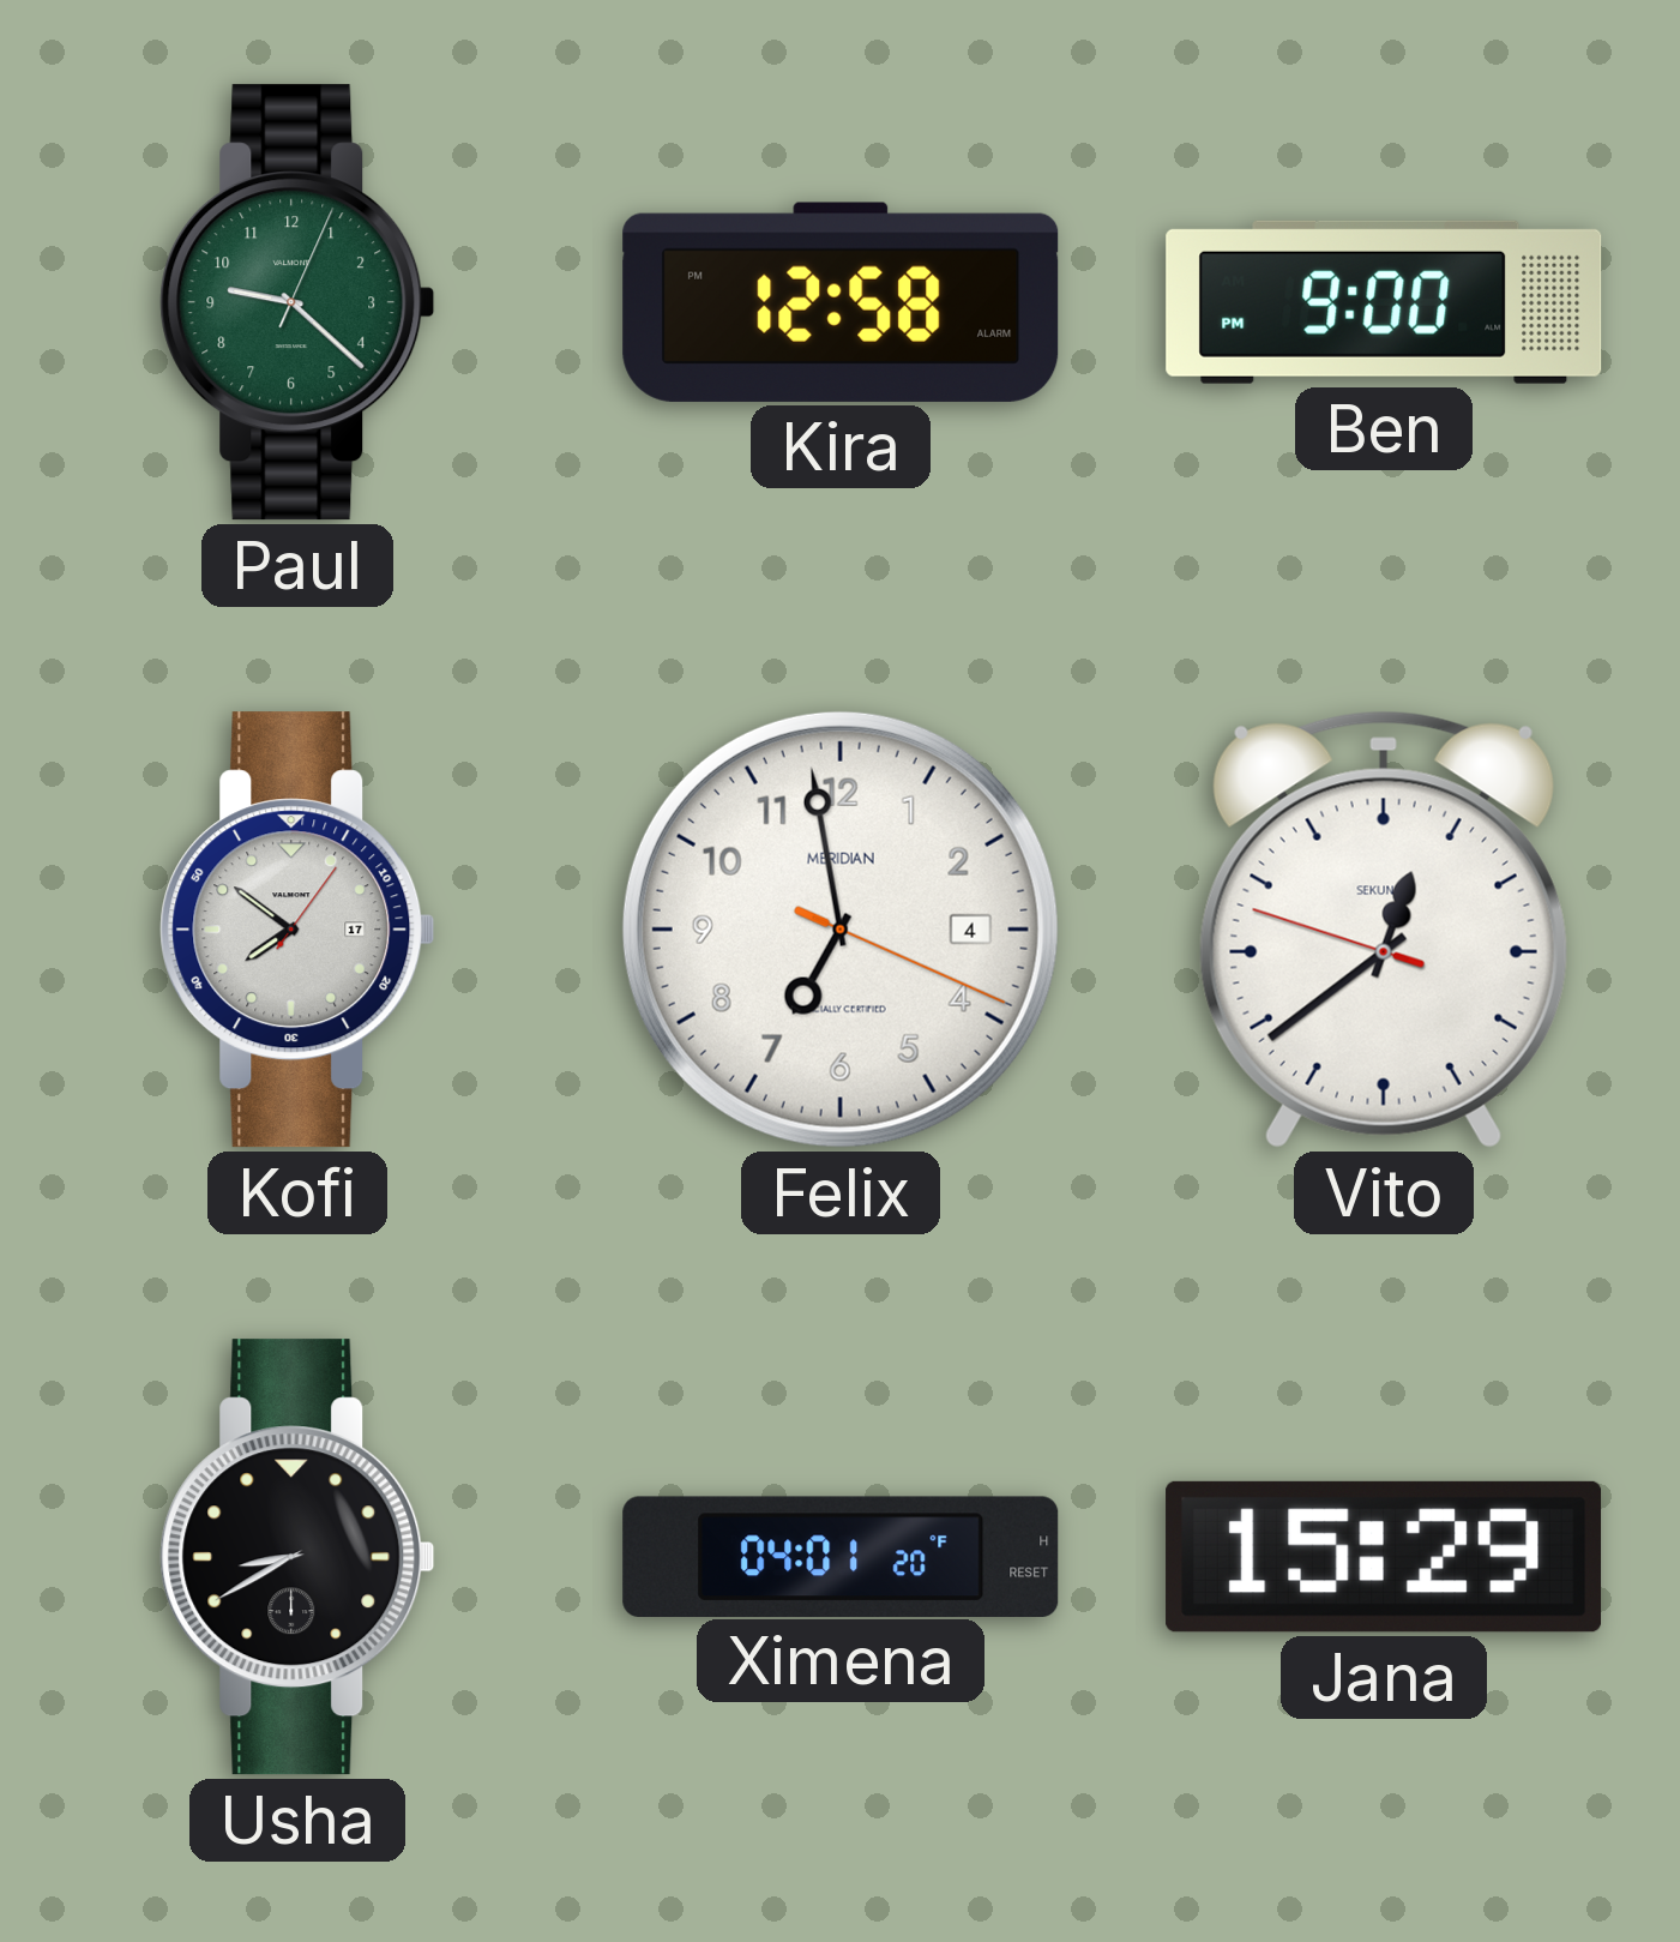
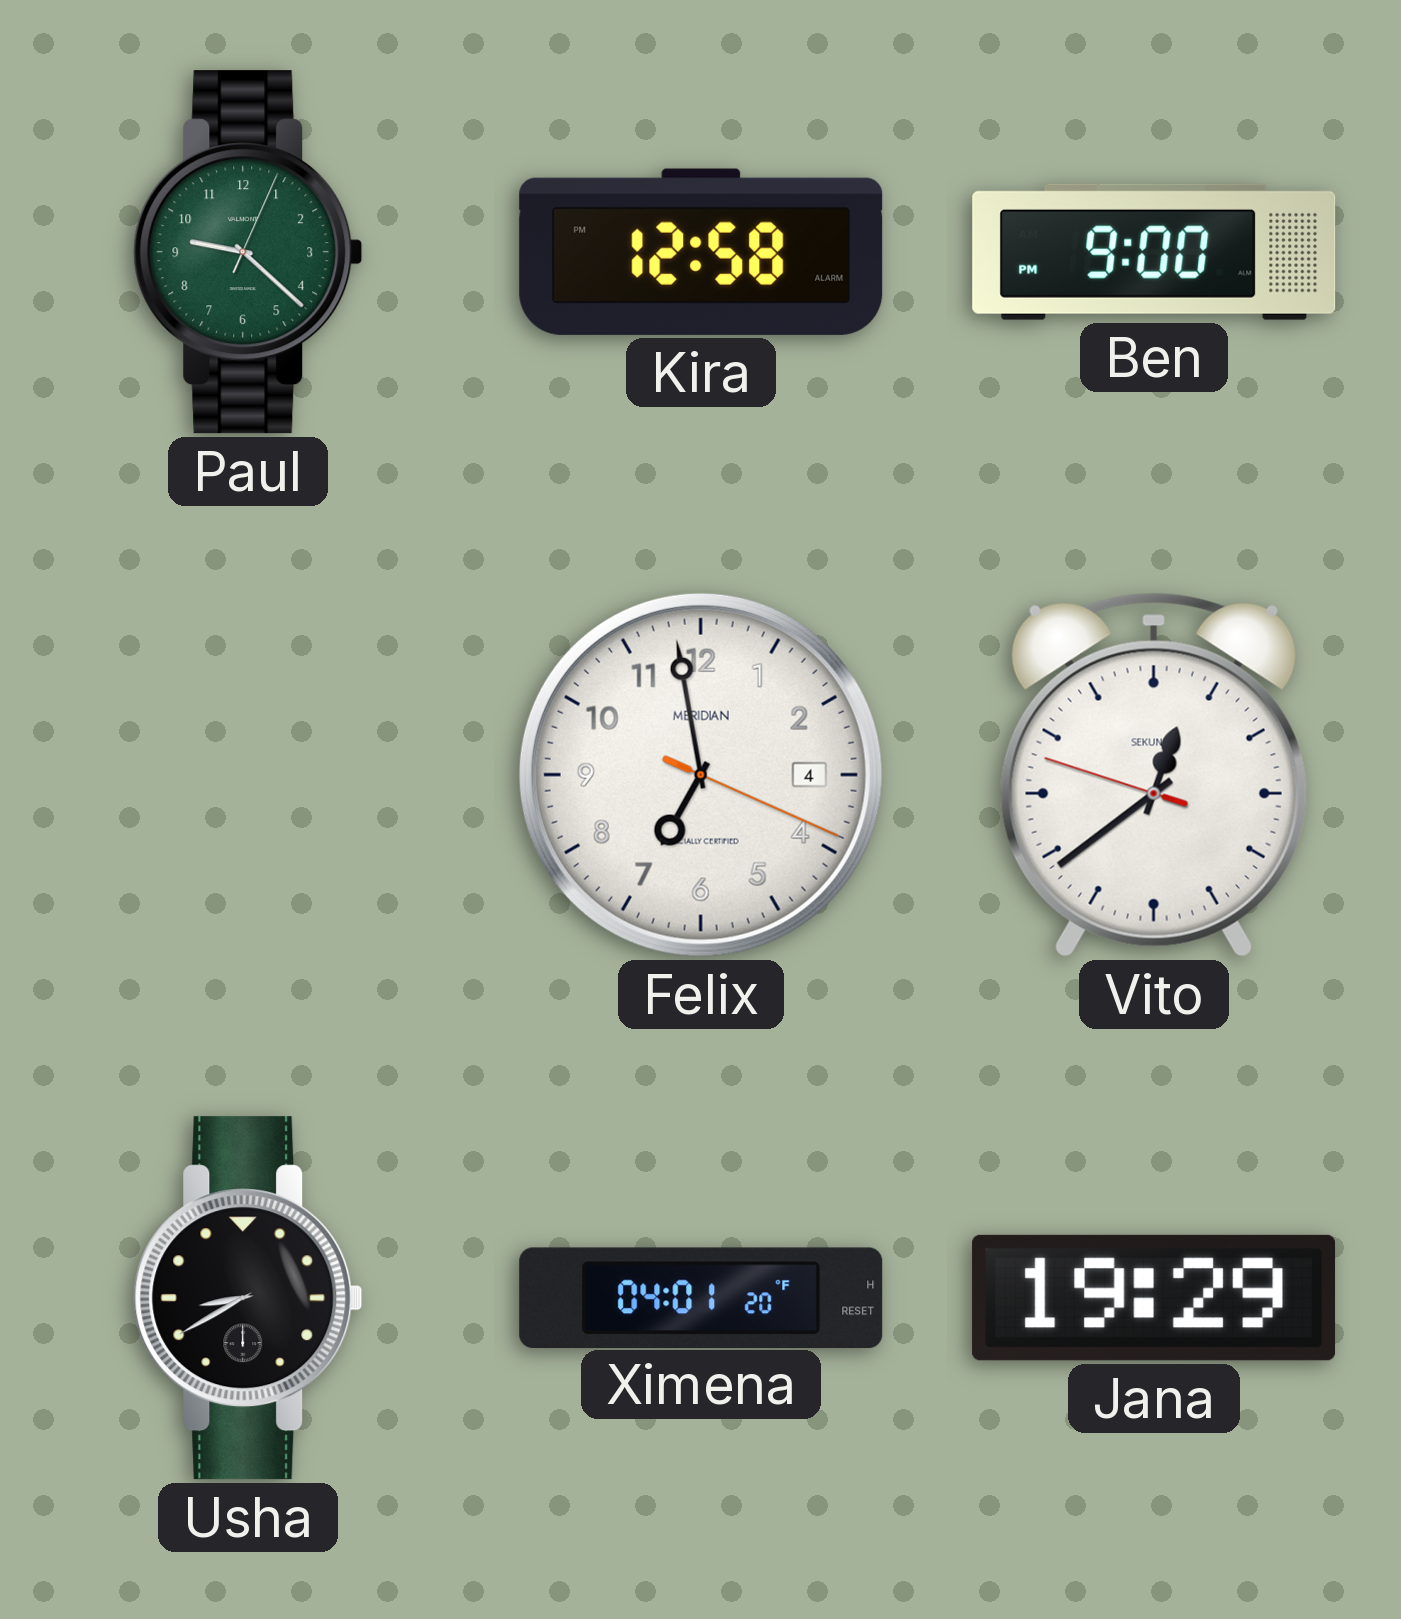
Kofi: 7:51 -> none (297, 930)
Jana: 15:29 -> 19:29 (1154, 1298)
